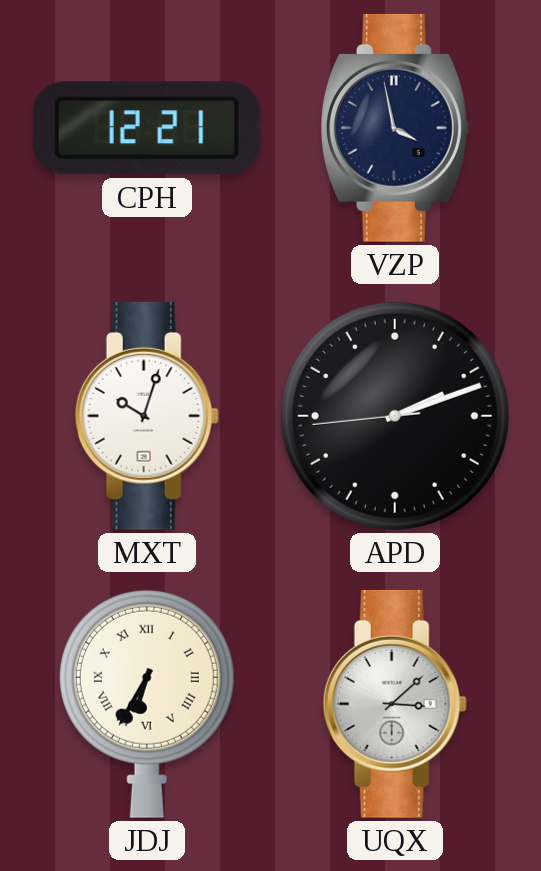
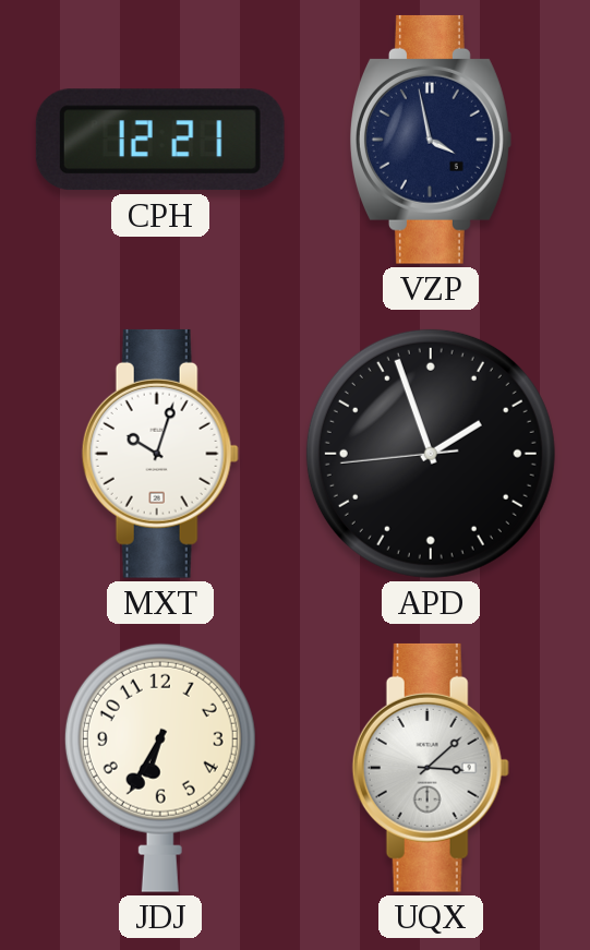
APD: 2:11 -> 1:56 (431, 454)
JDJ numerals: Roman -> Arabic (160, 768)
